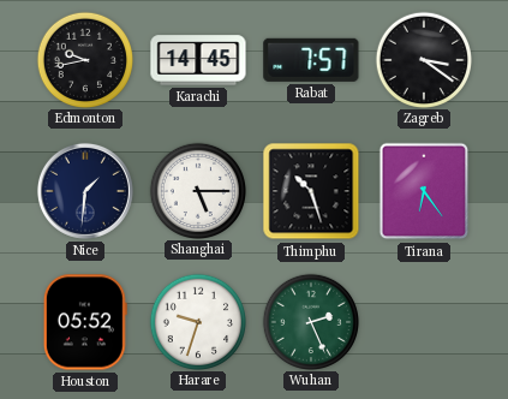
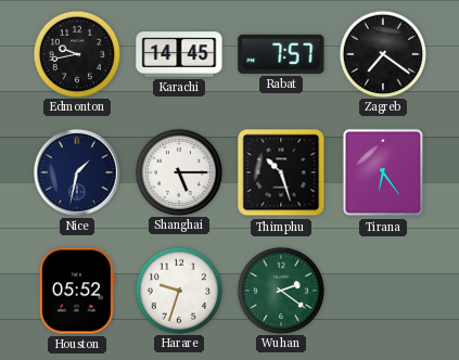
Zagreb: 3:21 -> 7:21 (382, 53)
Nice: 1:31 -> 1:32 (77, 172)
Wuhan: 2:26 -> 2:21 (280, 290)
